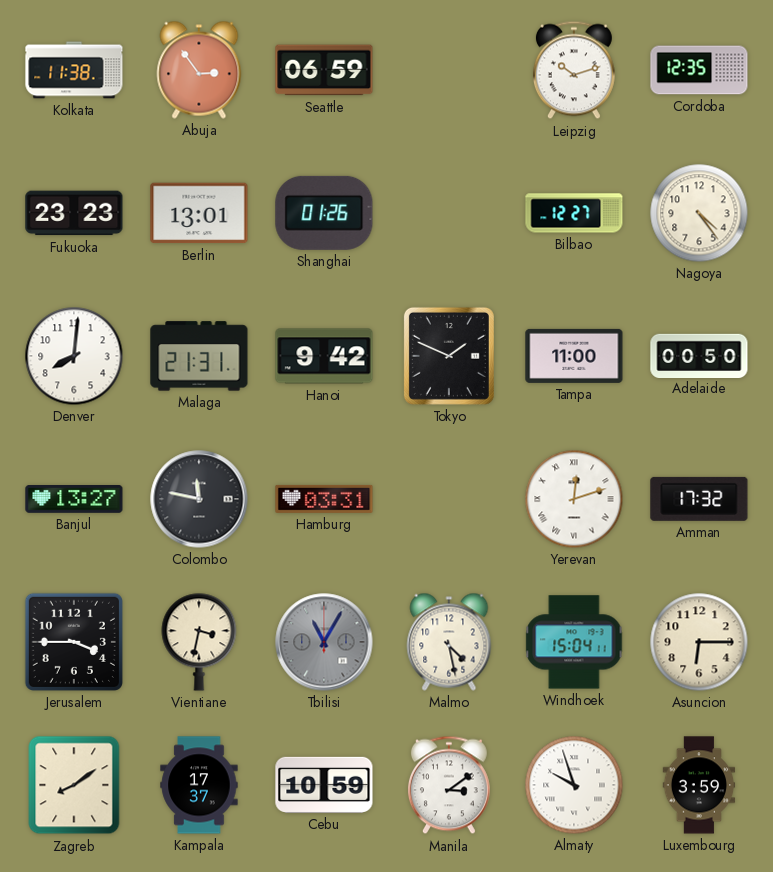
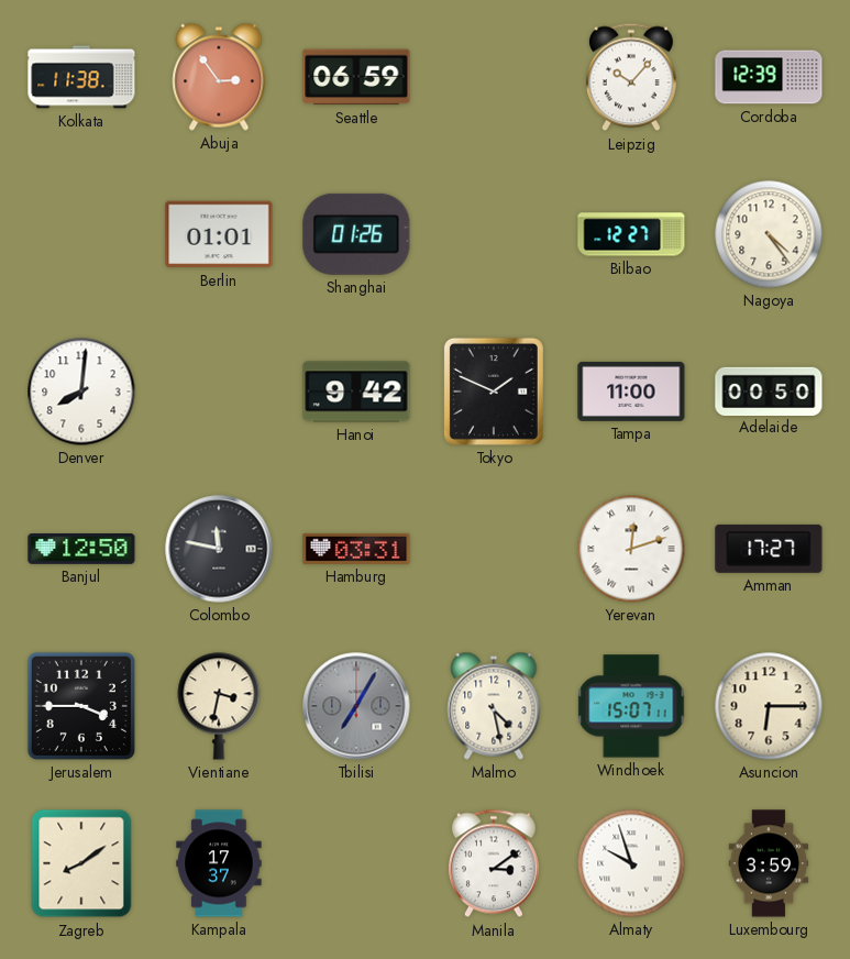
Leipzig: 10:12 -> 10:07 (631, 77)
Cordoba: 12:35 -> 12:39 (769, 77)
Fukuoka: 23:23 -> none (74, 213)
Berlin: 13:01 -> 01:01 (219, 234)
Malaga: 21:31 -> none (199, 356)
Banjul: 13:27 -> 12:50 (81, 550)
Amman: 17:32 -> 17:27 (769, 549)
Tbilisi: 11:05 -> 7:05 (356, 706)
Windhoek: 15:04 -> 15:07 (631, 706)
Cebu: 10:59 -> none (324, 785)
